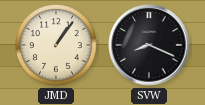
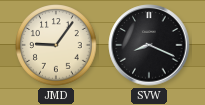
JMD: 1:06 -> 9:06 (56, 45)
